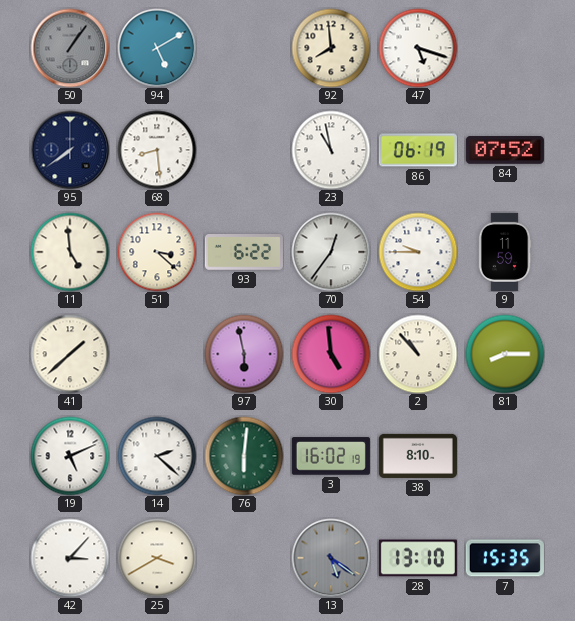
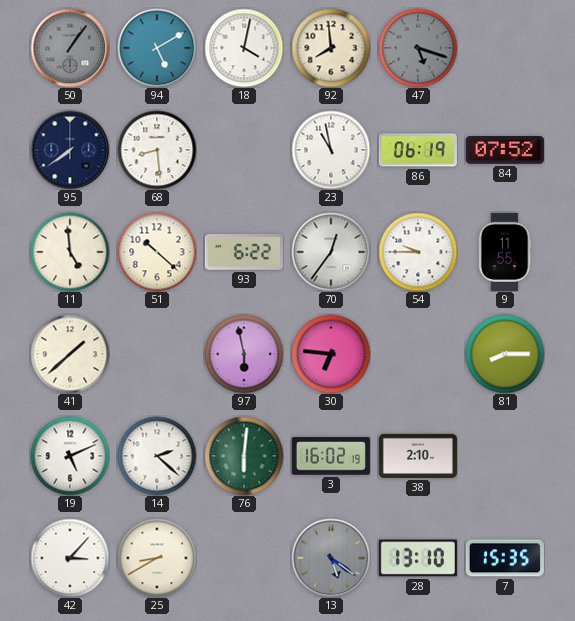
18: none -> 4:02 (244, 48)
47 dial: white -> grey (418, 48)
51: 3:22 -> 10:22 (157, 252)
9: 11:59 -> 11:55 (505, 252)
30: 4:59 -> 6:46 (331, 354)
2: 10:53 -> none (418, 354)
38: 8:10 -> 2:10 (418, 456)
25: 3:40 -> 8:40 (157, 558)
